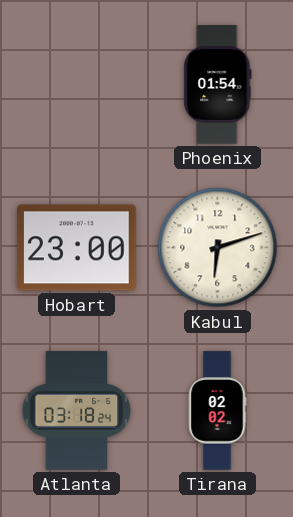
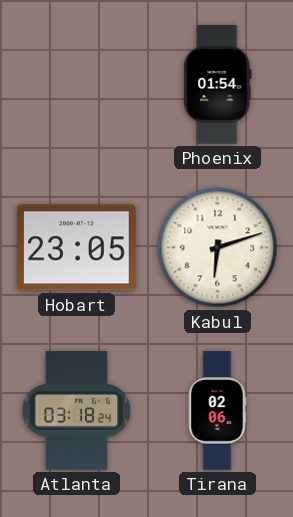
Hobart: 23:00 -> 23:05 (77, 248)
Tirana: 02:02 -> 02:06 (217, 411)
